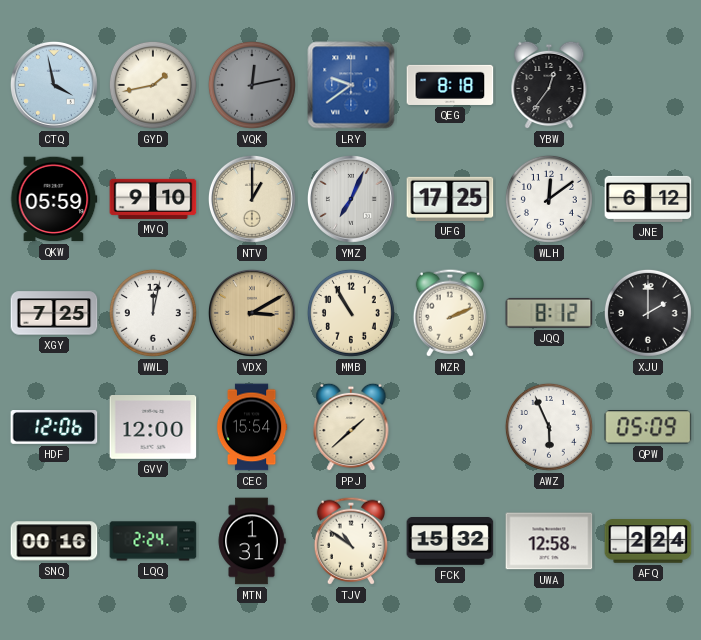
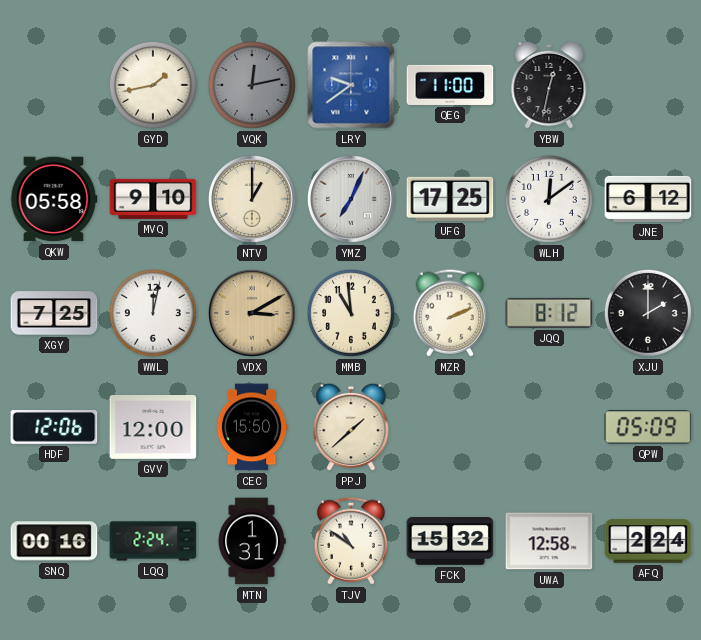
CTQ: 3:58 -> none (54, 85)
QEG: 8:18 -> 11:00 (450, 85)
YBW: 12:36 -> 12:32 (549, 85)
QKW: 05:59 -> 05:58 (54, 199)
MMB: 10:55 -> 10:59 (351, 313)
CEC: 15:54 -> 15:50 (252, 427)
AWZ: 5:56 -> none (549, 427)
